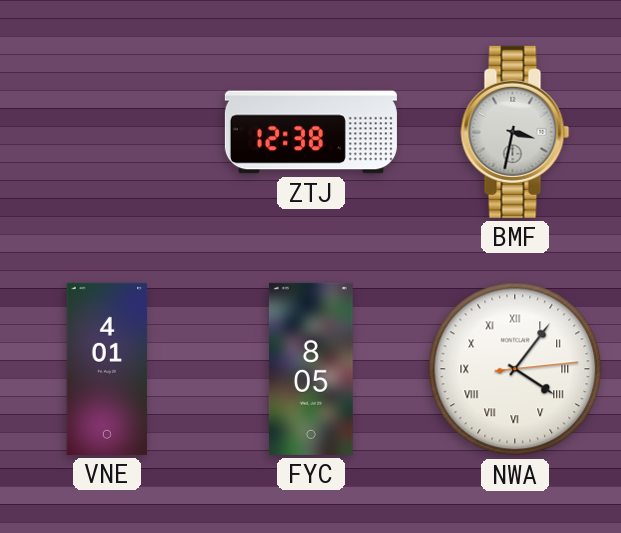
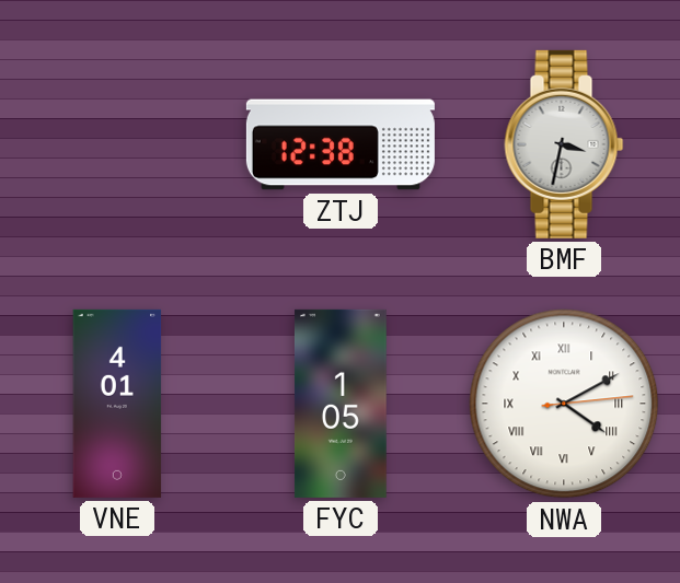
FYC: 8:05 -> 1:05 (341, 404)
NWA: 4:06 -> 4:10 (564, 404)
